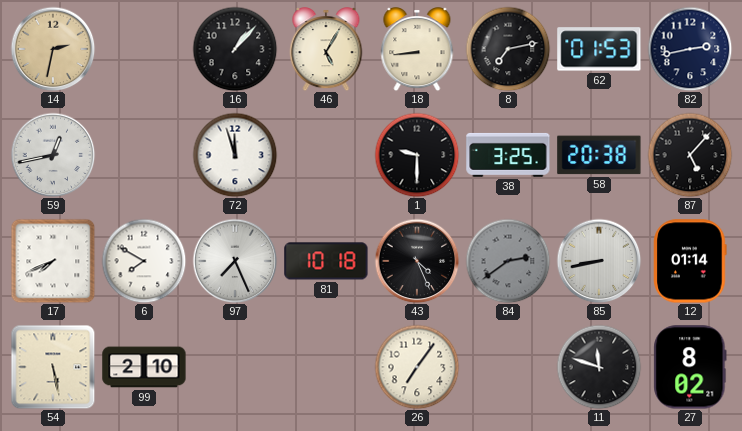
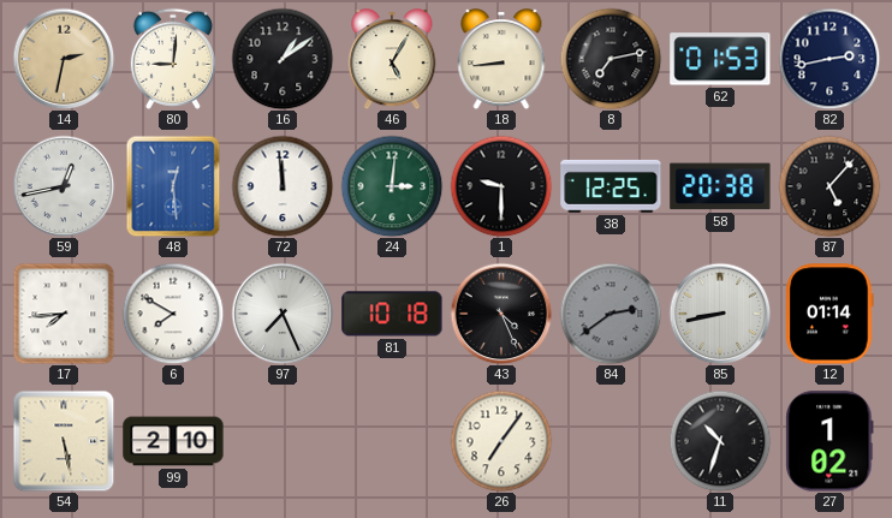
80: none -> 9:01 (173, 59)
16: 1:07 -> 1:09 (283, 59)
48: none -> 12:29 (173, 186)
72: 11:57 -> 11:59 (283, 186)
24: none -> 3:01 (392, 186)
38: 3:25 -> 12:25 (611, 186)
17: 7:41 -> 7:44 (64, 314)
11: 11:48 -> 10:33 (720, 441)
27: 8:02 -> 1:02 (829, 441)
